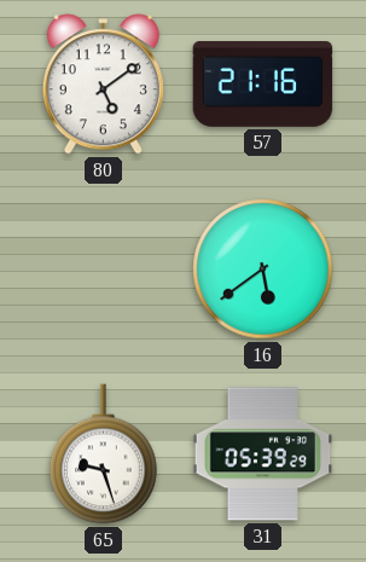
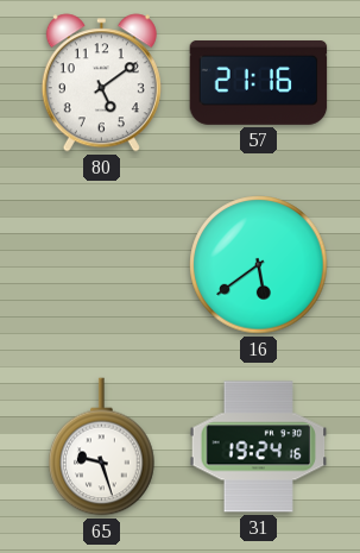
31: 05:39 -> 19:24 (259, 447)
